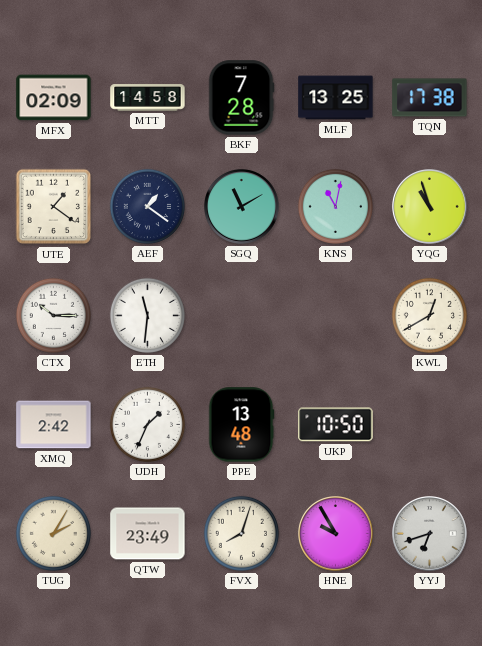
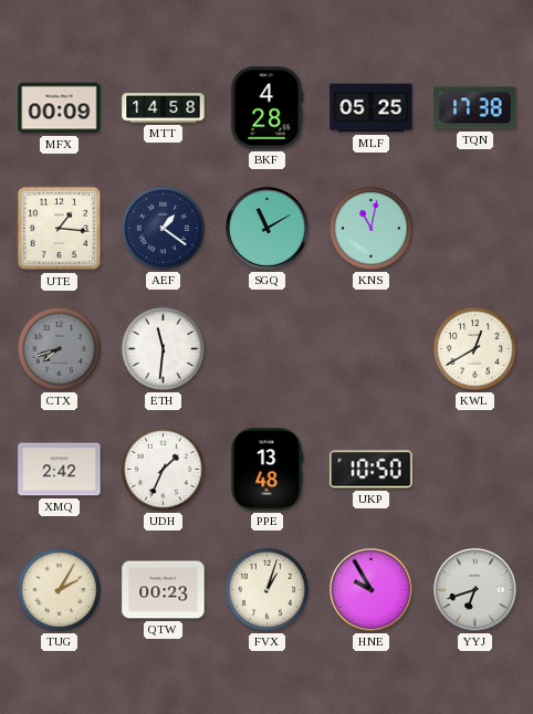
MFX: 02:09 -> 00:09 (60, 108)
BKF: 7:28 -> 4:28 (266, 108)
MLF: 13:25 -> 05:25 (372, 108)
UTE: 1:21 -> 1:16 (60, 229)
YQG: 10:57 -> none (430, 207)
CTX: 10:15 -> 7:42 (59, 348)
CTX dial: white -> grey (59, 348)
QTW: 23:49 -> 00:23 (164, 590)
FVX: 8:03 -> 1:03 (266, 589)
